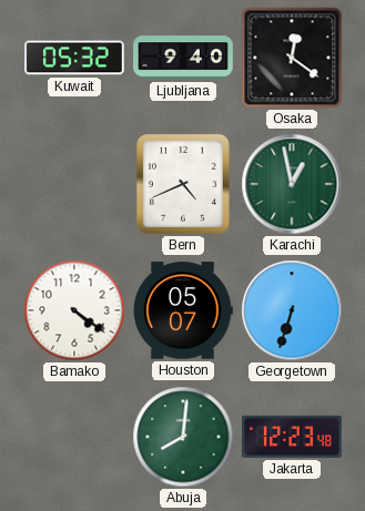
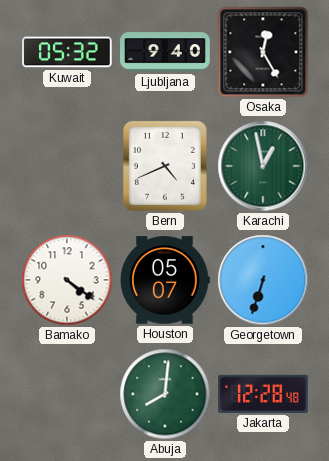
Osaka: 12:21 -> 12:25 (263, 52)
Jakarta: 12:23 -> 12:28 (263, 394)
